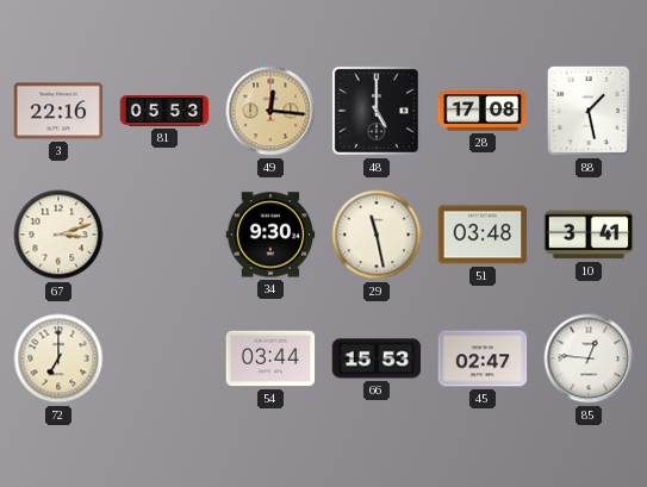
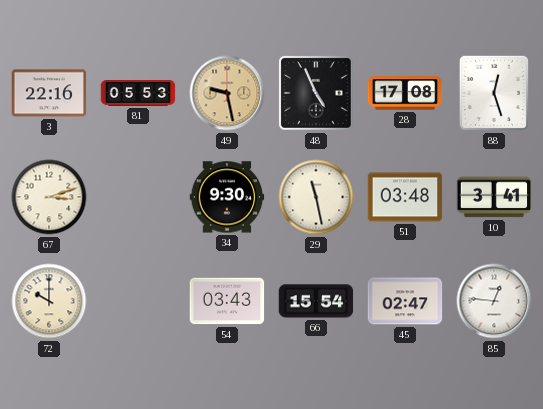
49: 12:16 -> 9:28 (227, 93)
48: 5:00 -> 4:56 (317, 94)
88: 1:28 -> 12:27 (494, 93)
72: 7:00 -> 10:00 (49, 301)
54: 03:44 -> 03:43 (227, 301)
66: 15:53 -> 15:54 (316, 301)
